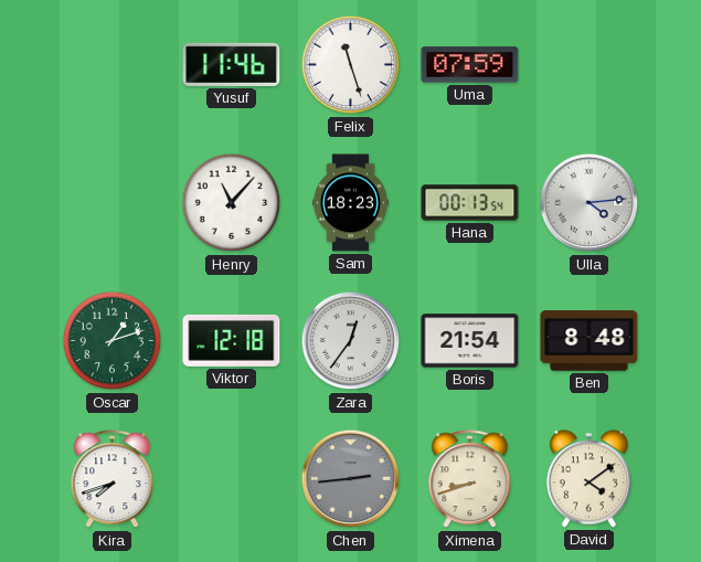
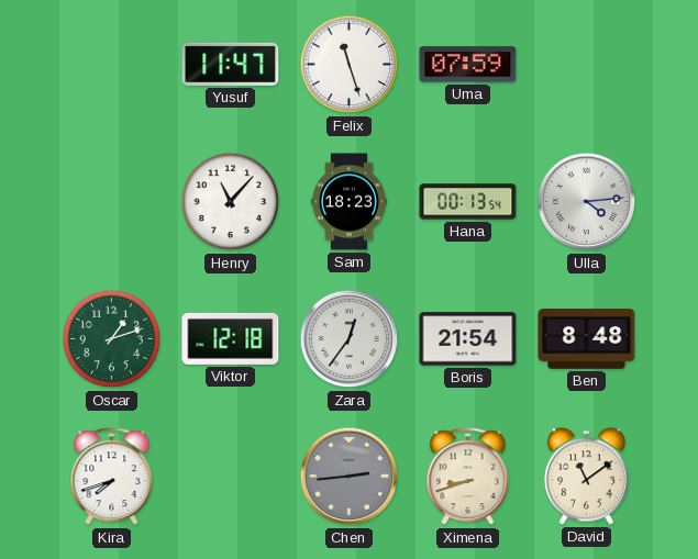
Yusuf: 11:46 -> 11:47 (231, 64)
David: 4:09 -> 11:09 (586, 477)
